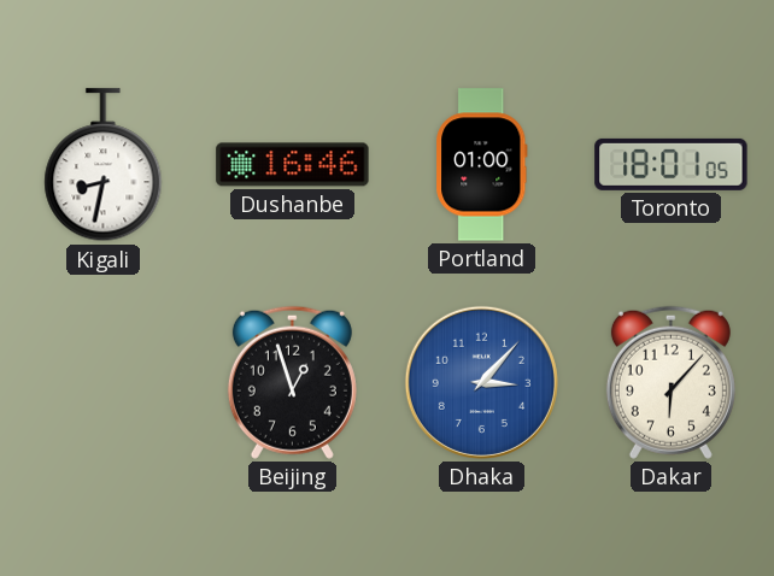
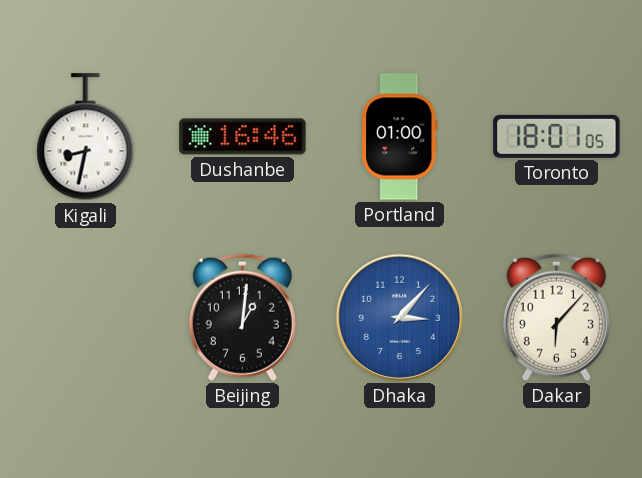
Beijing: 12:57 -> 1:01 (242, 317)
